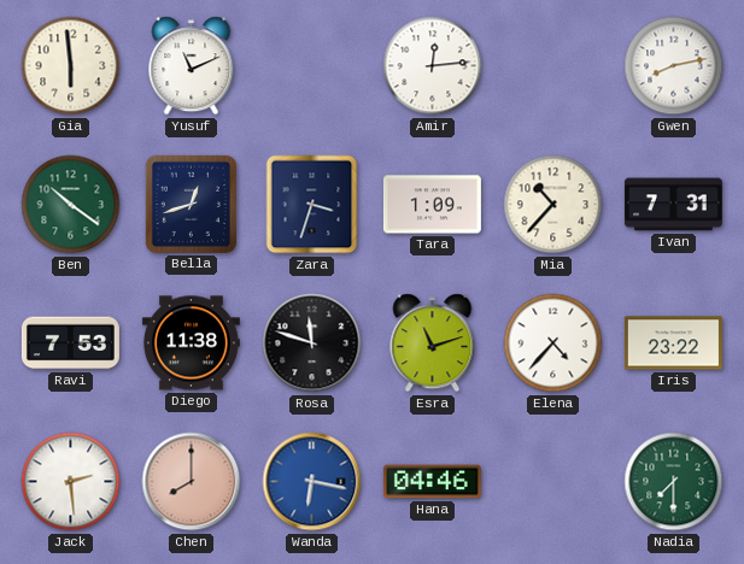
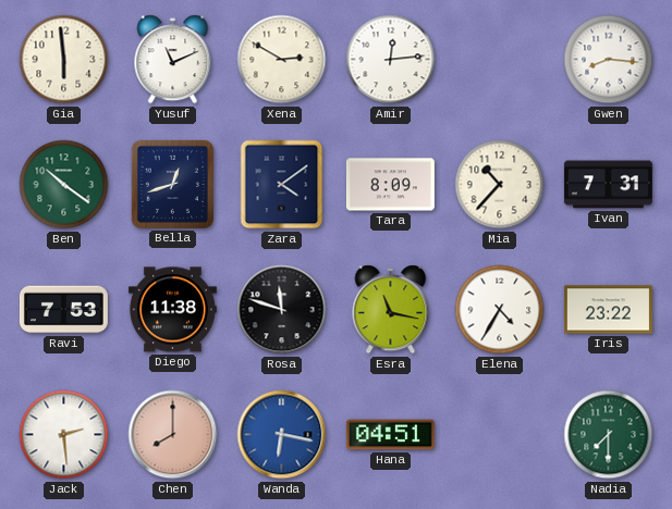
Xena: none -> 2:50 (282, 60)
Gwen: 8:13 -> 8:16 (609, 60)
Zara: 3:33 -> 4:09 (282, 185)
Tara: 1:09 -> 8:09 (390, 185)
Esra: 11:12 -> 11:17 (391, 310)
Elena: 4:37 -> 4:35 (500, 310)
Hana: 04:46 -> 04:51 (390, 435)
